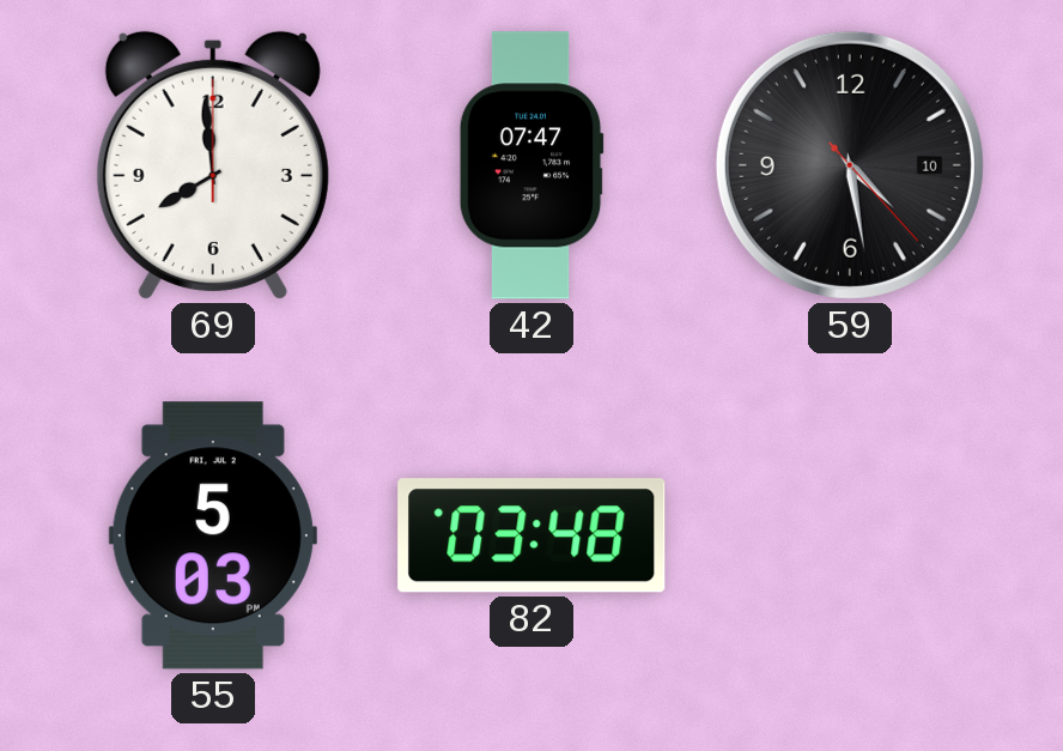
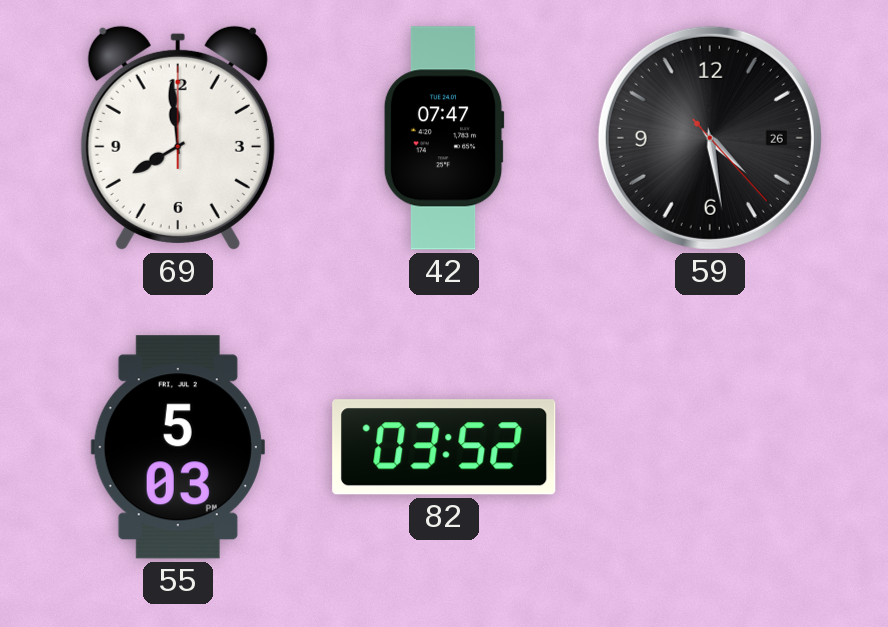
59 date: 10 -> 26 (710, 138)
82: 03:48 -> 03:52 (444, 447)
